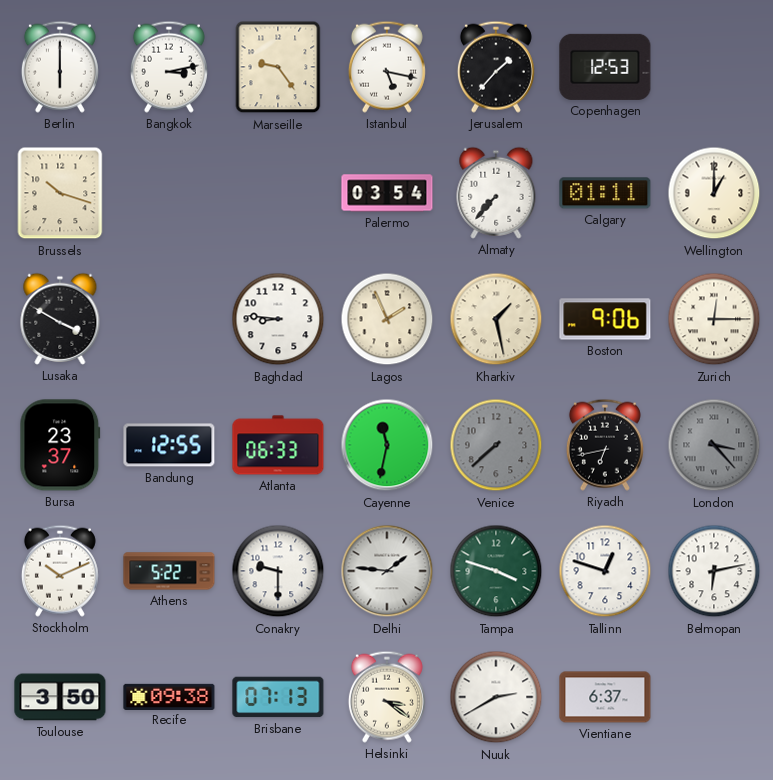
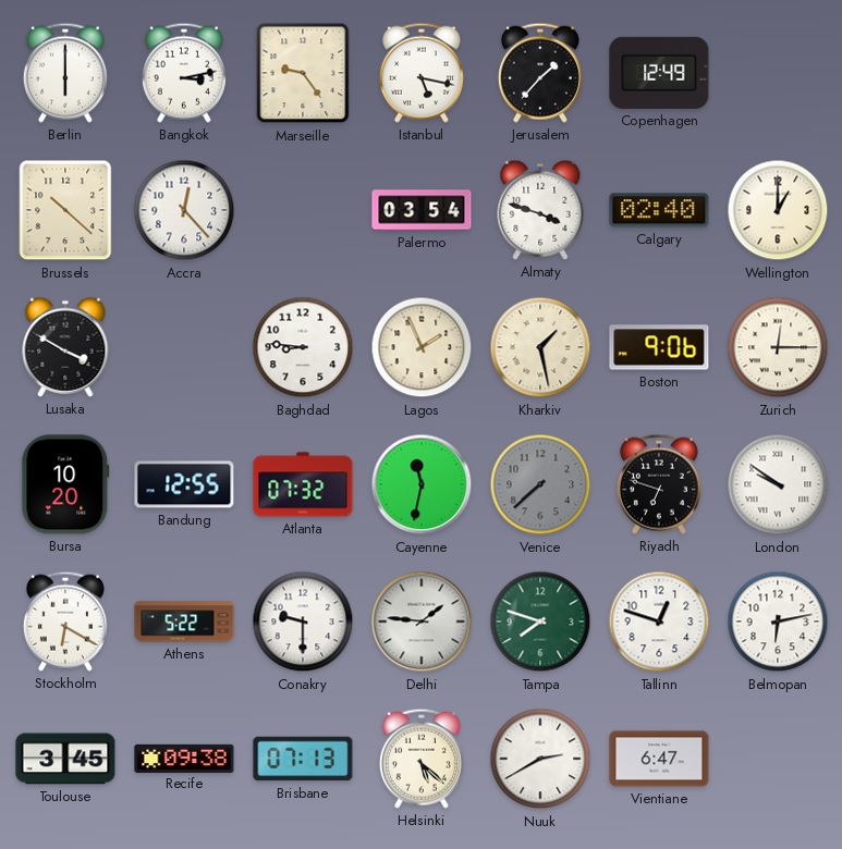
Copenhagen: 12:53 -> 12:49 (659, 73)
Brussels: 10:18 -> 10:22 (65, 210)
Accra: none -> 12:23 (184, 210)
Almaty: 7:37 -> 3:48 (540, 210)
Calgary: 01:11 -> 02:40 (659, 210)
Bursa: 23:37 -> 10:20 (65, 484)
Atlanta: 06:33 -> 07:32 (303, 484)
Riyadh: 6:43 -> 6:48 (659, 484)
London: 3:23 -> 9:51 (778, 484)
London dial: grey -> white (778, 484)
Stockholm: 10:11 -> 6:20 (65, 622)
Tampa: 3:48 -> 7:48 (540, 622)
Toulouse: 3:50 -> 3:45 (65, 759)
Helsinki: 3:21 -> 5:22 (422, 759)
Vientiane: 6:37 -> 6:47 (659, 759)
